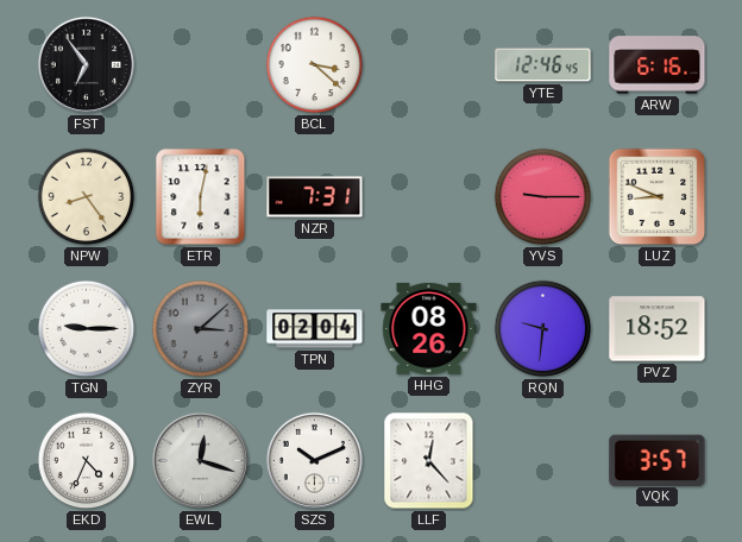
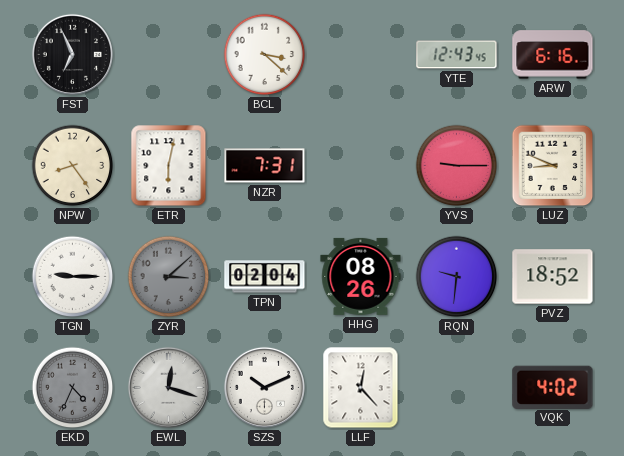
FST: 6:54 -> 6:56 (72, 54)
YTE: 12:46 -> 12:43 (457, 55)
EKD dial: white -> grey (73, 388)
VQK: 3:57 -> 4:02 (553, 387)
